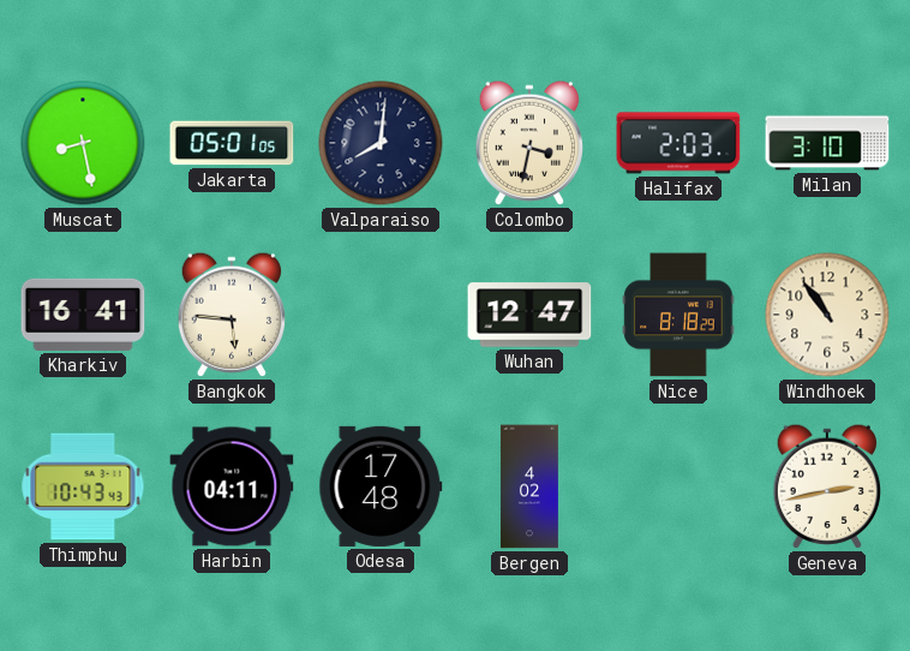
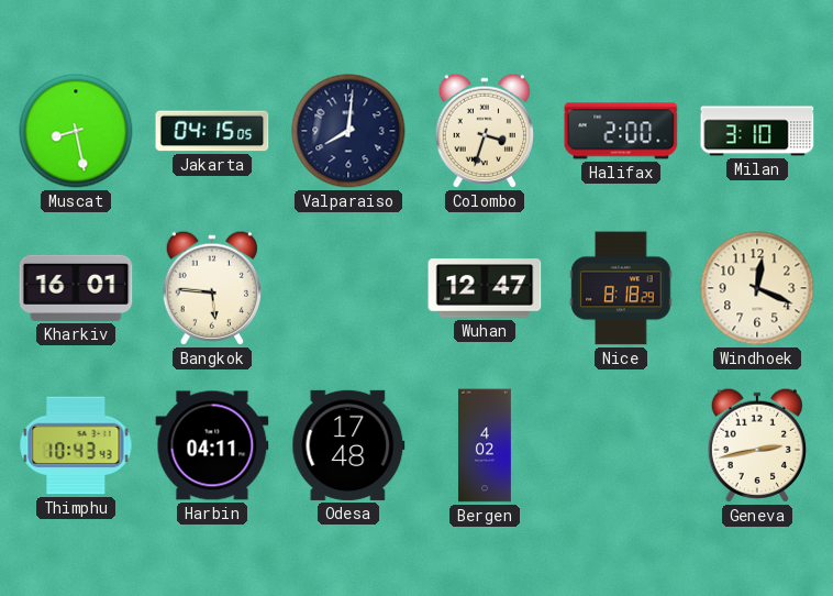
Jakarta: 05:01 -> 04:15 (212, 131)
Colombo: 3:32 -> 3:33 (484, 131)
Halifax: 2:03 -> 2:00 (621, 131)
Kharkiv: 16:41 -> 16:01 (76, 288)
Windhoek: 10:54 -> 12:19 (757, 288)
